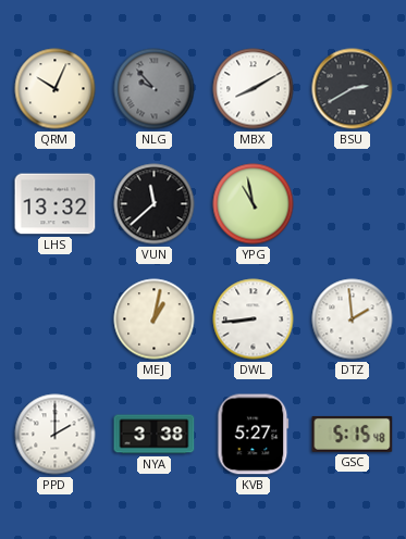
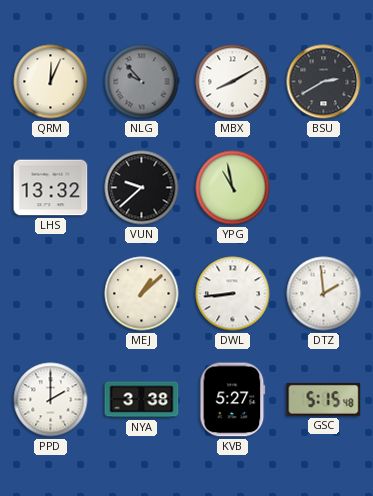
QRM: 10:04 -> 12:04 (51, 82)
VUN: 11:38 -> 9:38 (142, 188)
MEJ: 1:02 -> 1:08 (142, 294)
